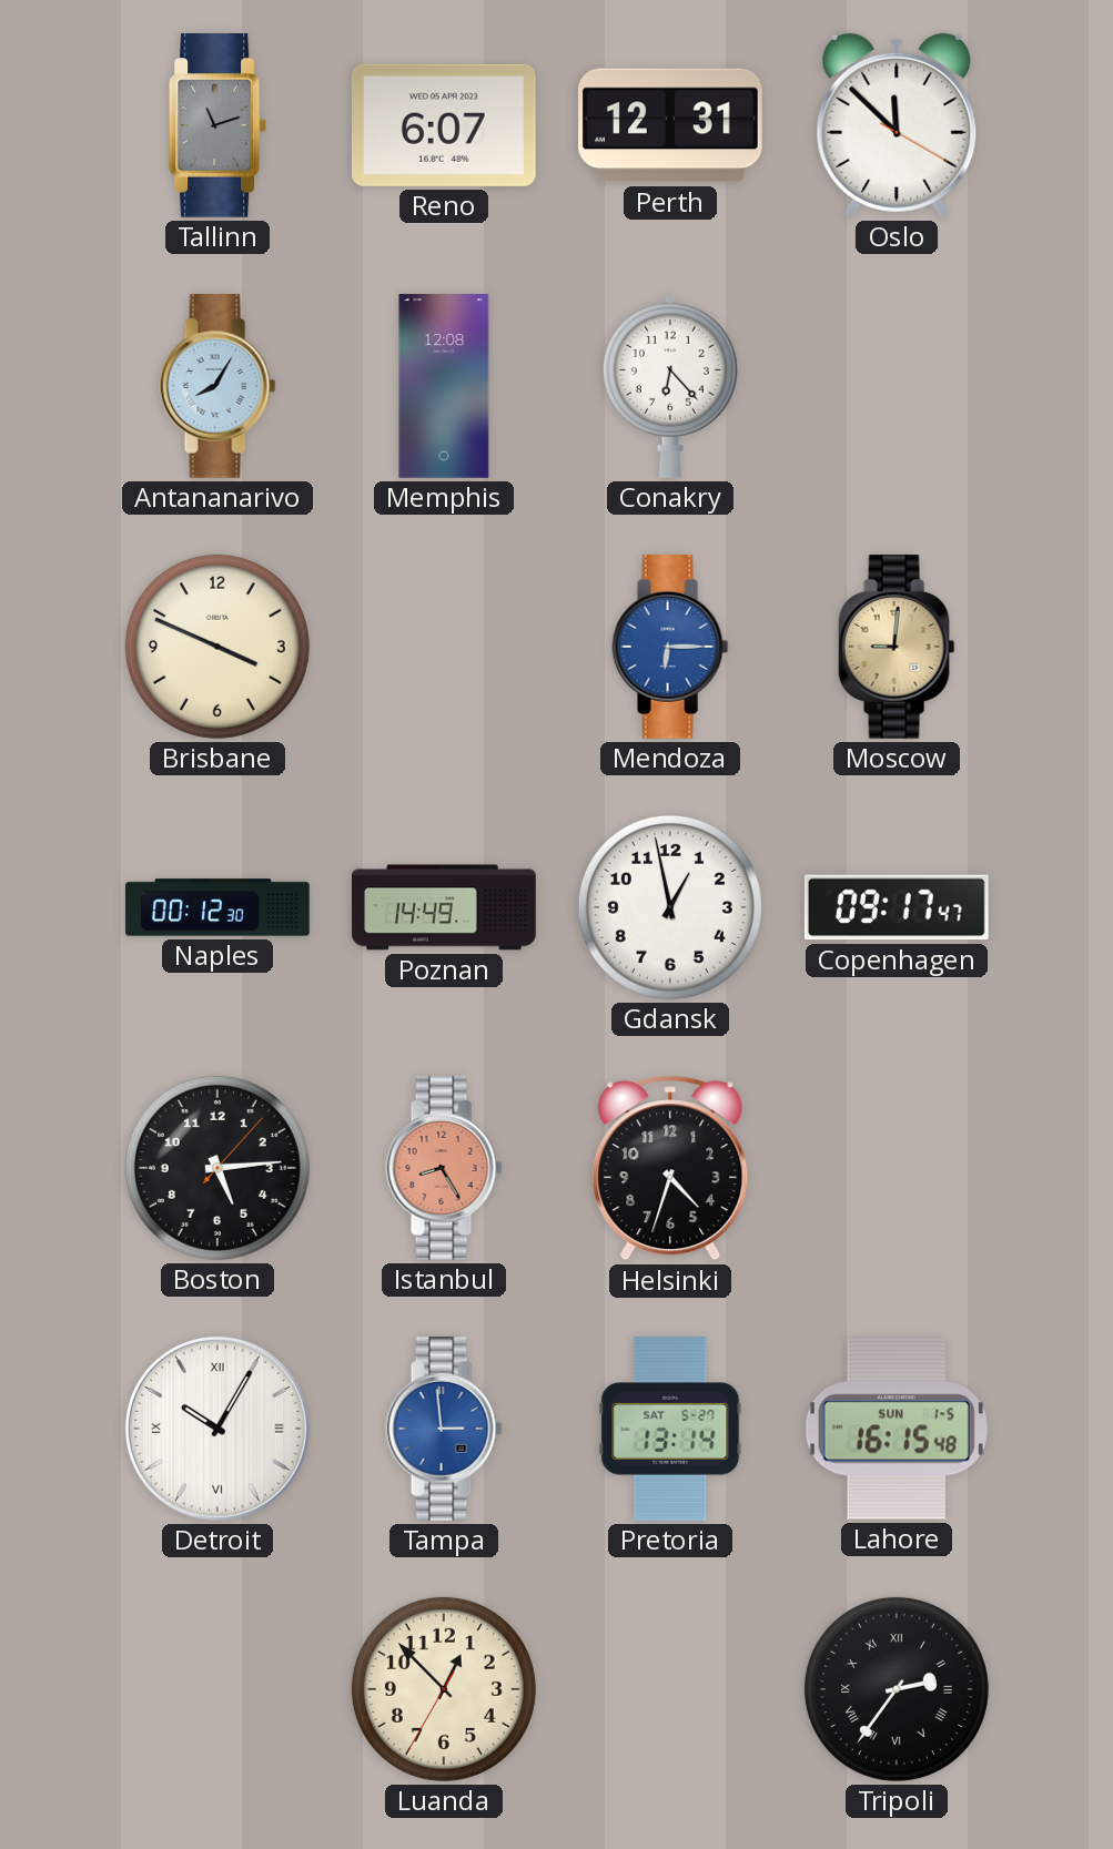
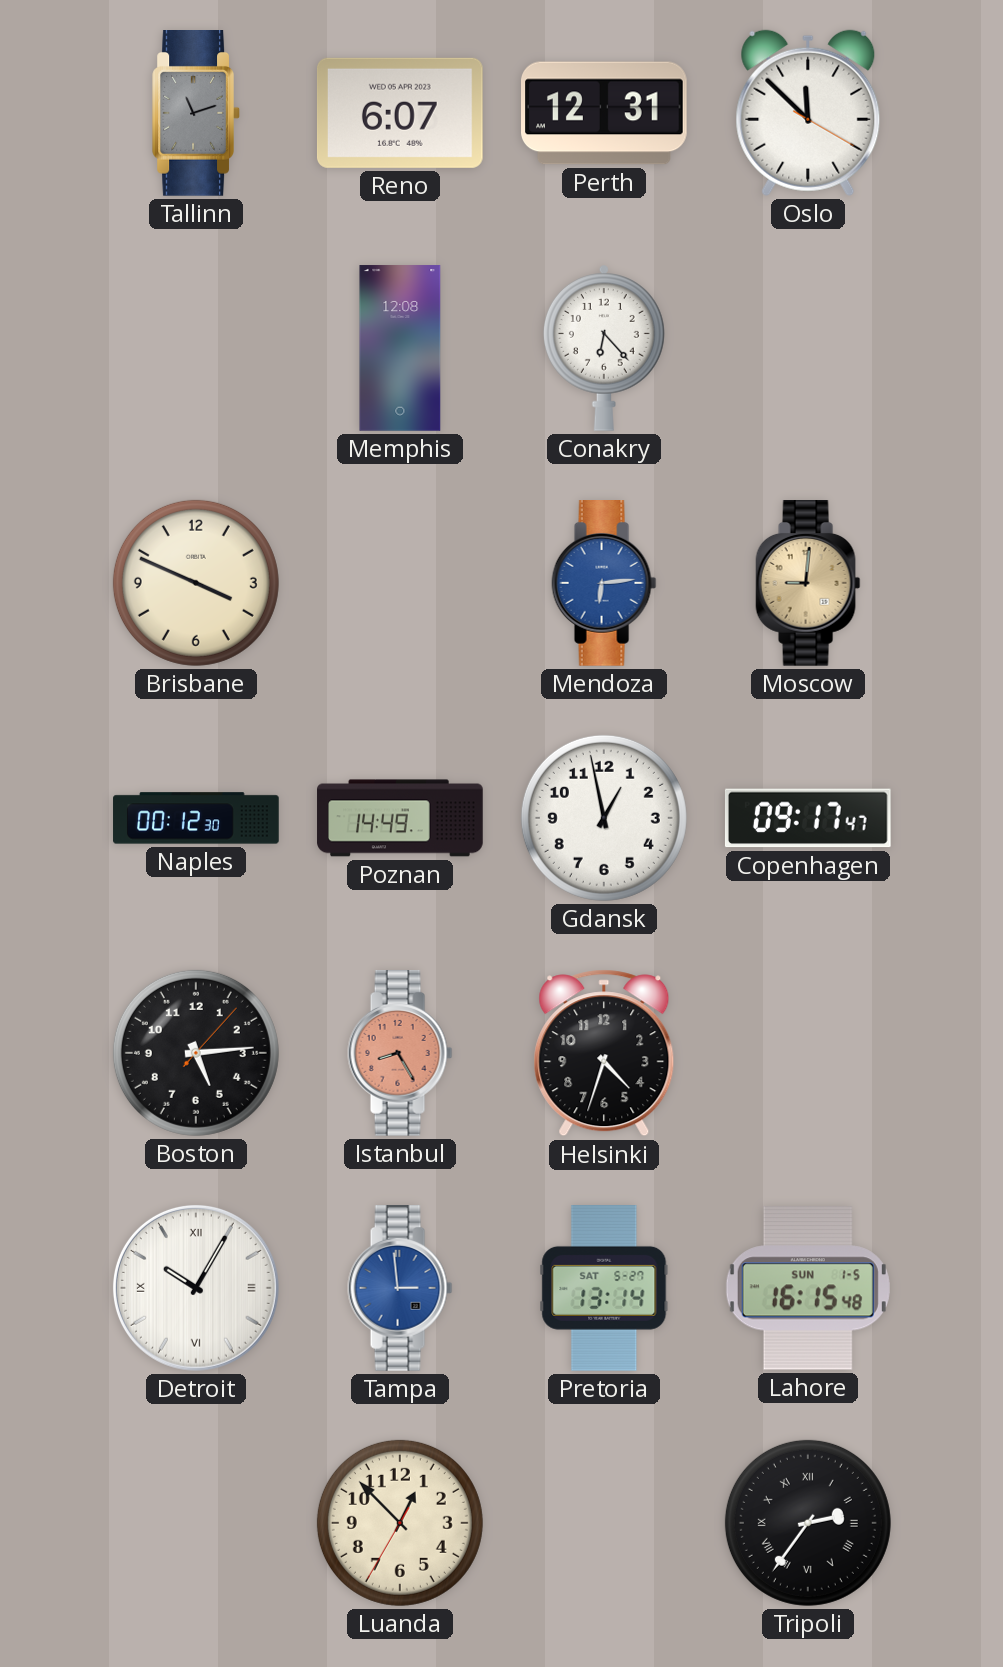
Antananarivo: 8:05 -> none (217, 387)
Mendoza: 6:15 -> 6:14 (604, 584)
